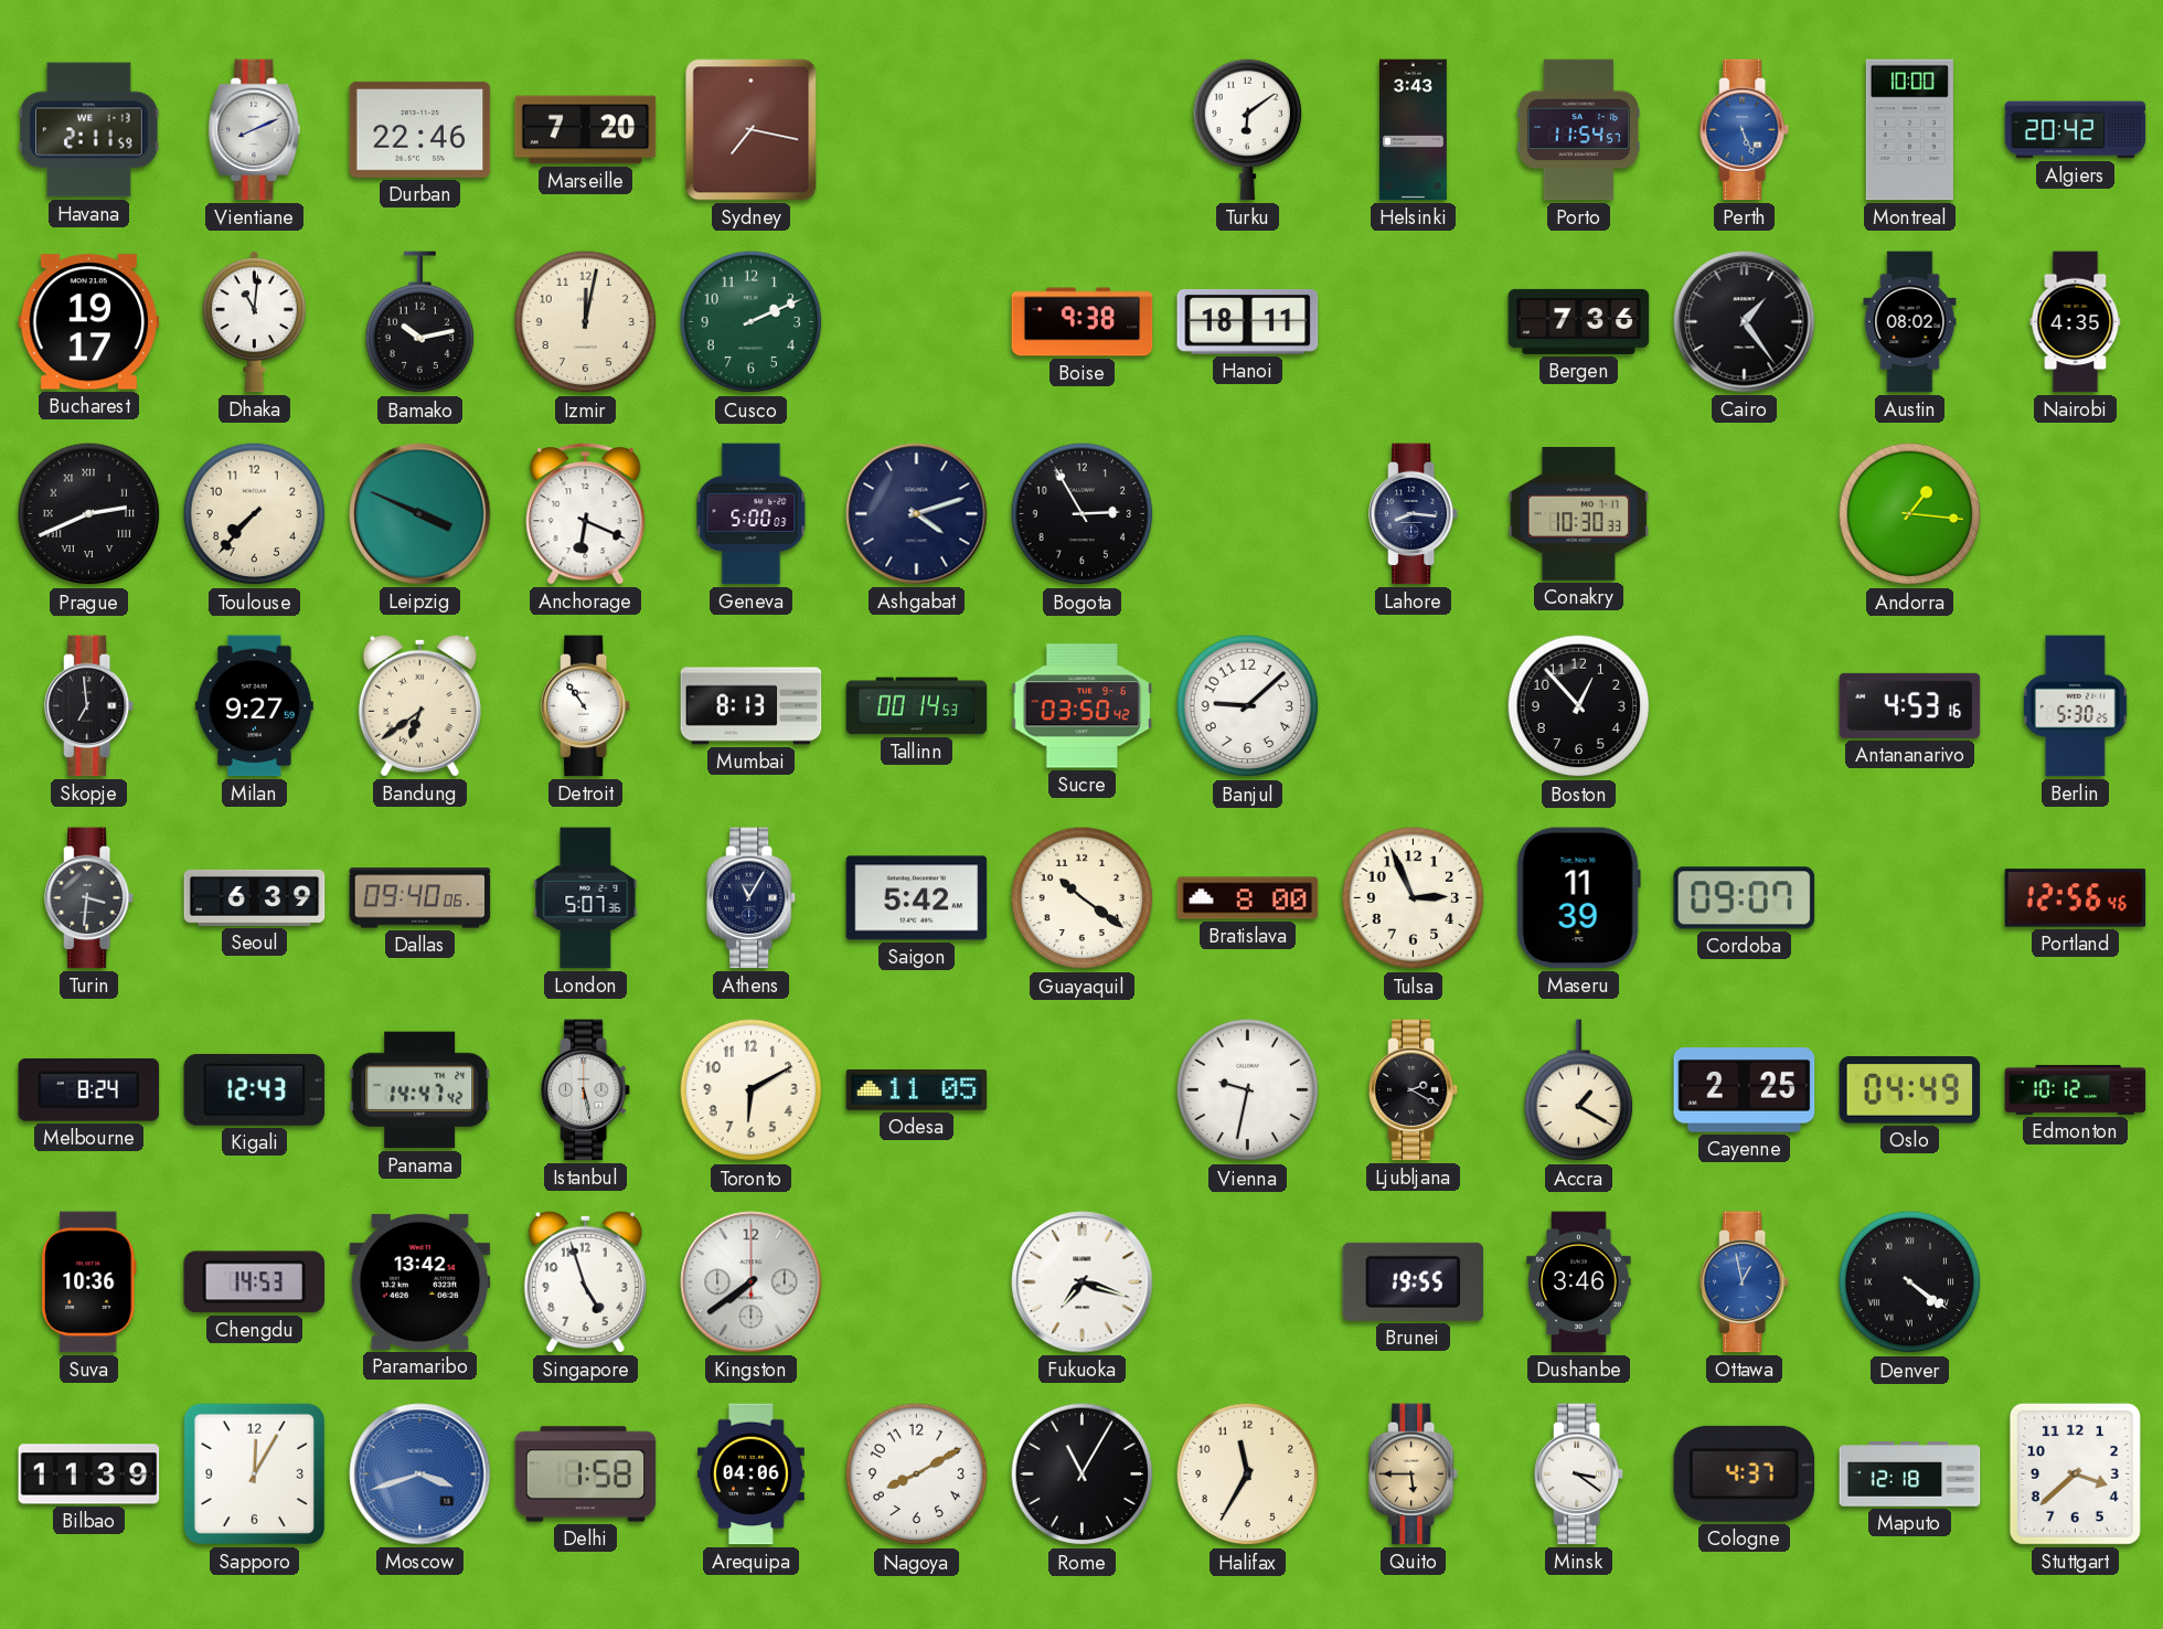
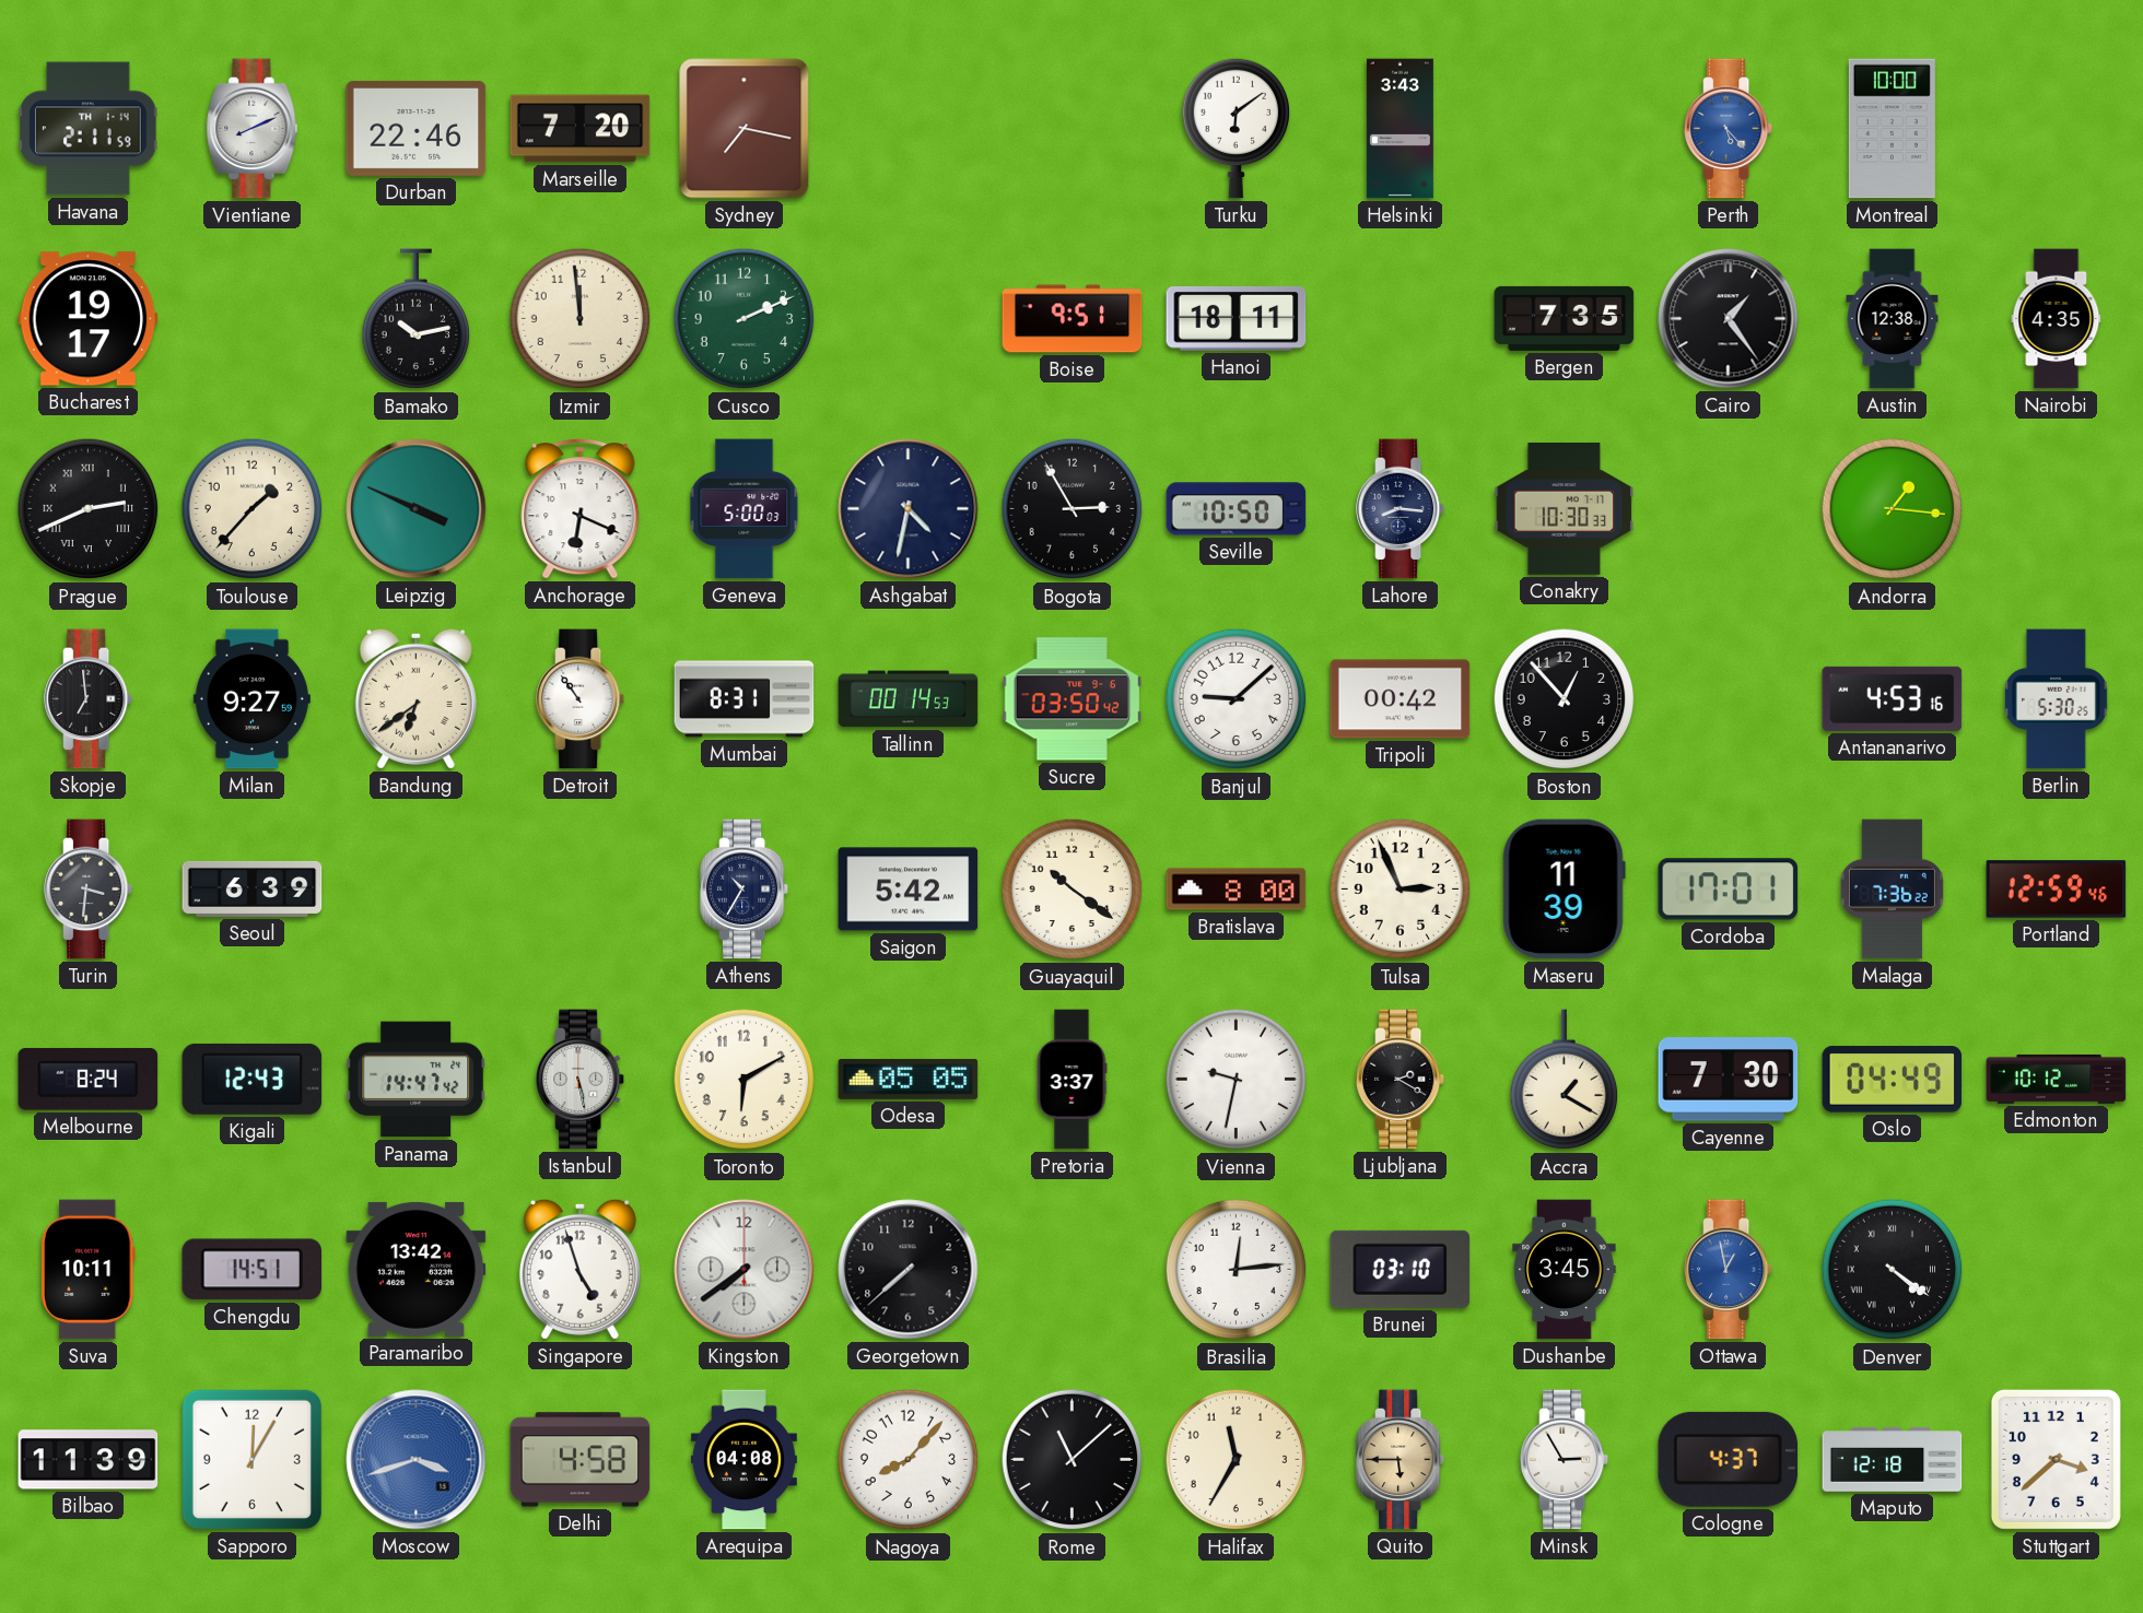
Havana date: WE 1-13 -> TH 1-14 (89, 129)
Porto: 11:54 -> none (1579, 130)
Perth: 5:26 -> 5:23 (1729, 129)
Algiers: 20:42 -> none (2076, 130)
Dhaka: 11:01 -> none (254, 322)
Izmir: 12:02 -> 11:59 (581, 319)
Boise: 9:38 -> 9:51 (1073, 319)
Bergen: 7:36 -> 7:35 (1565, 318)
Austin: 08:02 -> 12:38 (1893, 319)
Toulouse: 7:37 -> 1:37 (253, 509)
Ashgabat: 4:12 -> 4:32 (909, 509)
Seville: none -> 10:50 (1237, 509)
Mumbai: 8:13 -> 8:31 (745, 699)
Tripoli: none -> 00:42 (1401, 699)
Dallas: 09:40 -> none (420, 898)
London: 5:07 -> none (586, 898)
Athens: 11:05 -> 10:35 (745, 890)
Cordoba: 09:07 -> 17:01 (1729, 890)
Malaga: none -> 7:36 (1892, 890)
Portland: 12:56 -> 12:59 (2057, 890)
Odesa: 11:05 -> 05:05 (909, 1079)
Pretoria: none -> 3:37 (1071, 1080)
Cayenne: 2:25 -> 7:30 (1729, 1080)
Suva: 10:36 -> 10:11 (87, 1270)
Chengdu: 14:53 -> 14:51 (253, 1270)
Georgetown: none -> 7:38 (909, 1270)
Fukuoka: 7:18 -> none (1083, 1282)
Brasilia: none -> 12:14 (1237, 1270)
Brunei: 19:55 -> 03:10 (1401, 1269)
Dushanbe: 3:46 -> 3:45 (1565, 1270)
Delhi: 1:58 -> 4:58 (581, 1460)
Arequipa: 04:06 -> 04:08 (743, 1460)
Nagoya: 8:10 -> 8:07 (909, 1460)
Rome: 11:05 -> 11:08 (1073, 1460)
Minsk: 3:21 -> 2:55 (1565, 1460)
